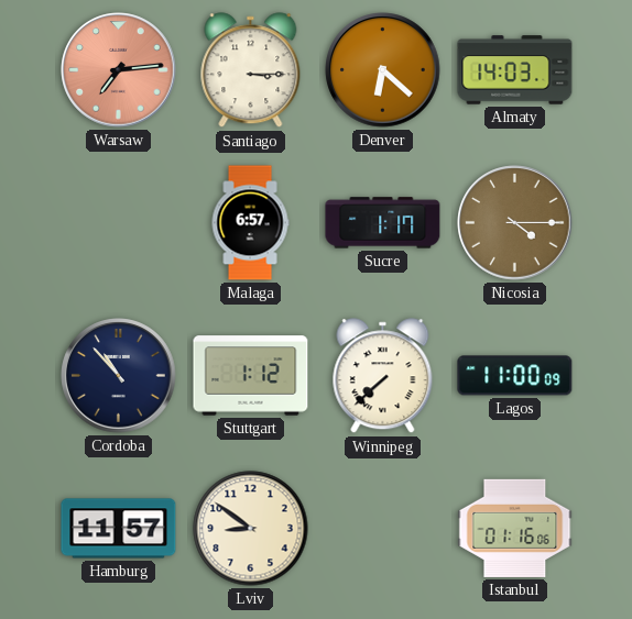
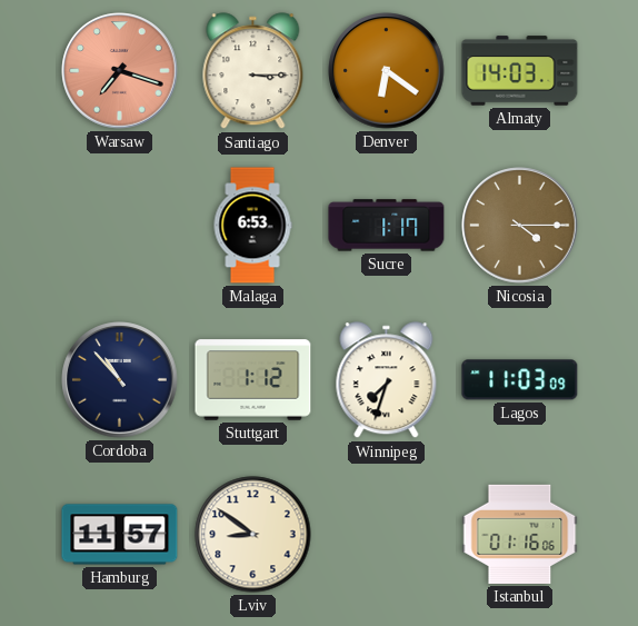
Warsaw: 7:14 -> 7:18 (120, 71)
Denver: 6:22 -> 6:21 (387, 71)
Malaga: 6:57 -> 6:53 (252, 226)
Winnipeg: 7:38 -> 7:33 (387, 380)
Lagos: 11:00 -> 11:03 (520, 380)
